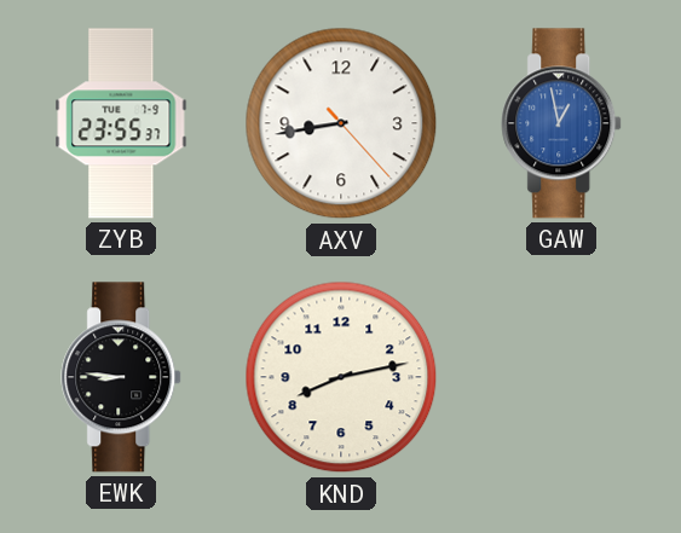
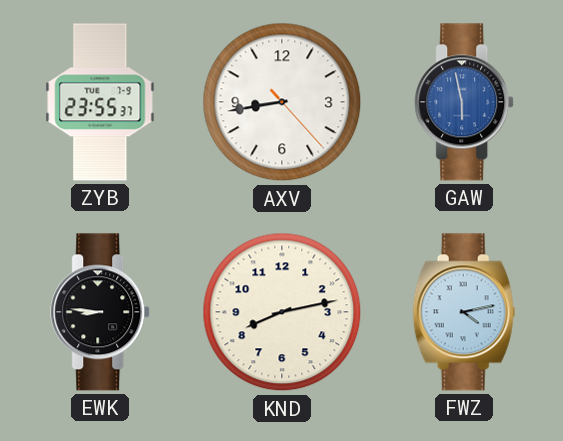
GAW: 12:58 -> 5:58 (465, 102)
FWZ: none -> 4:13 (464, 312)
